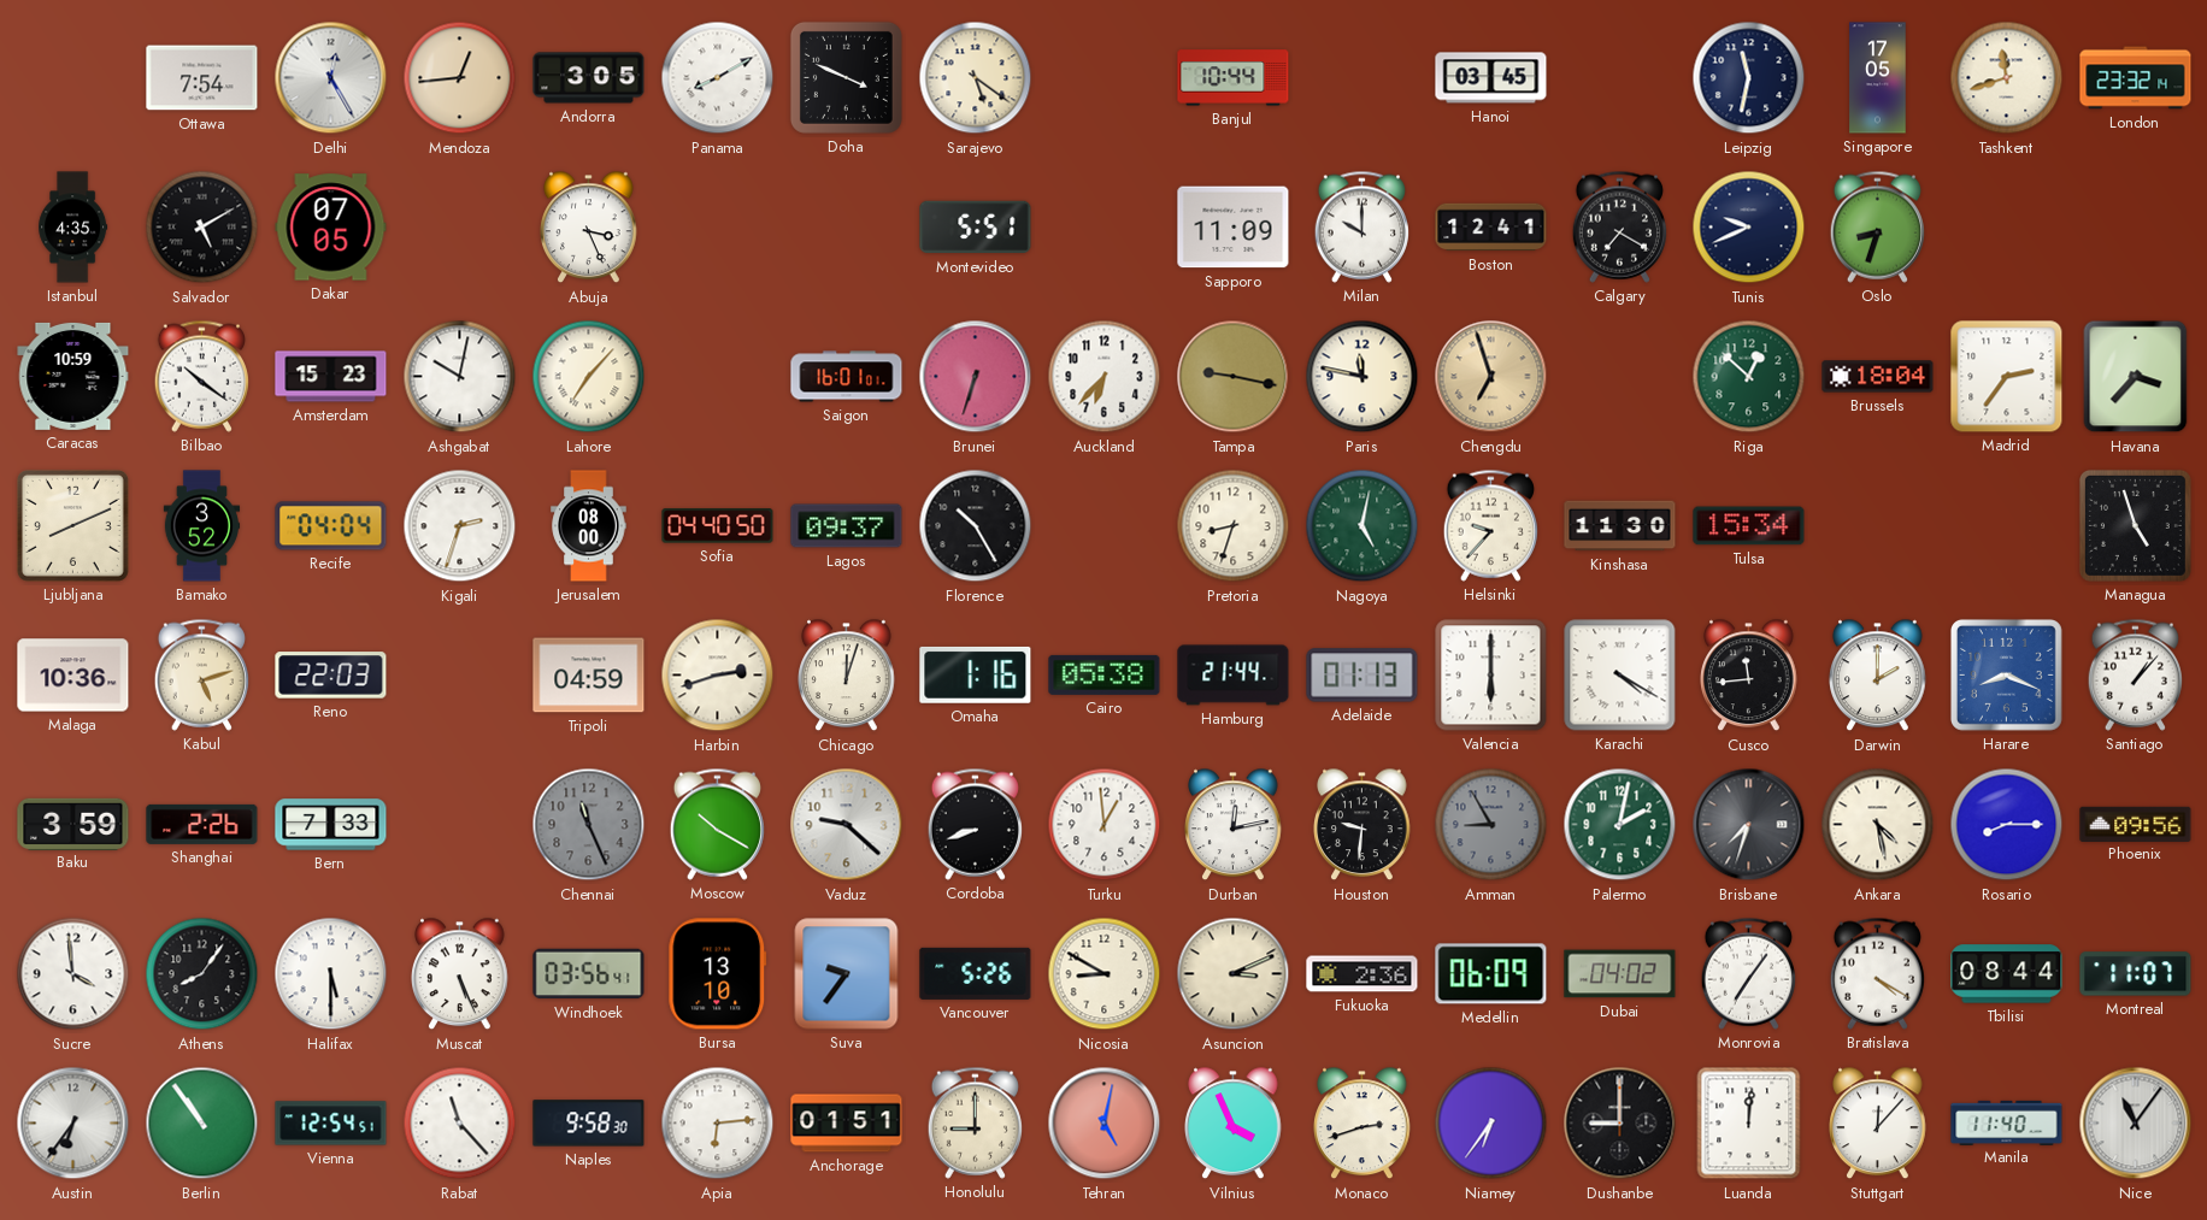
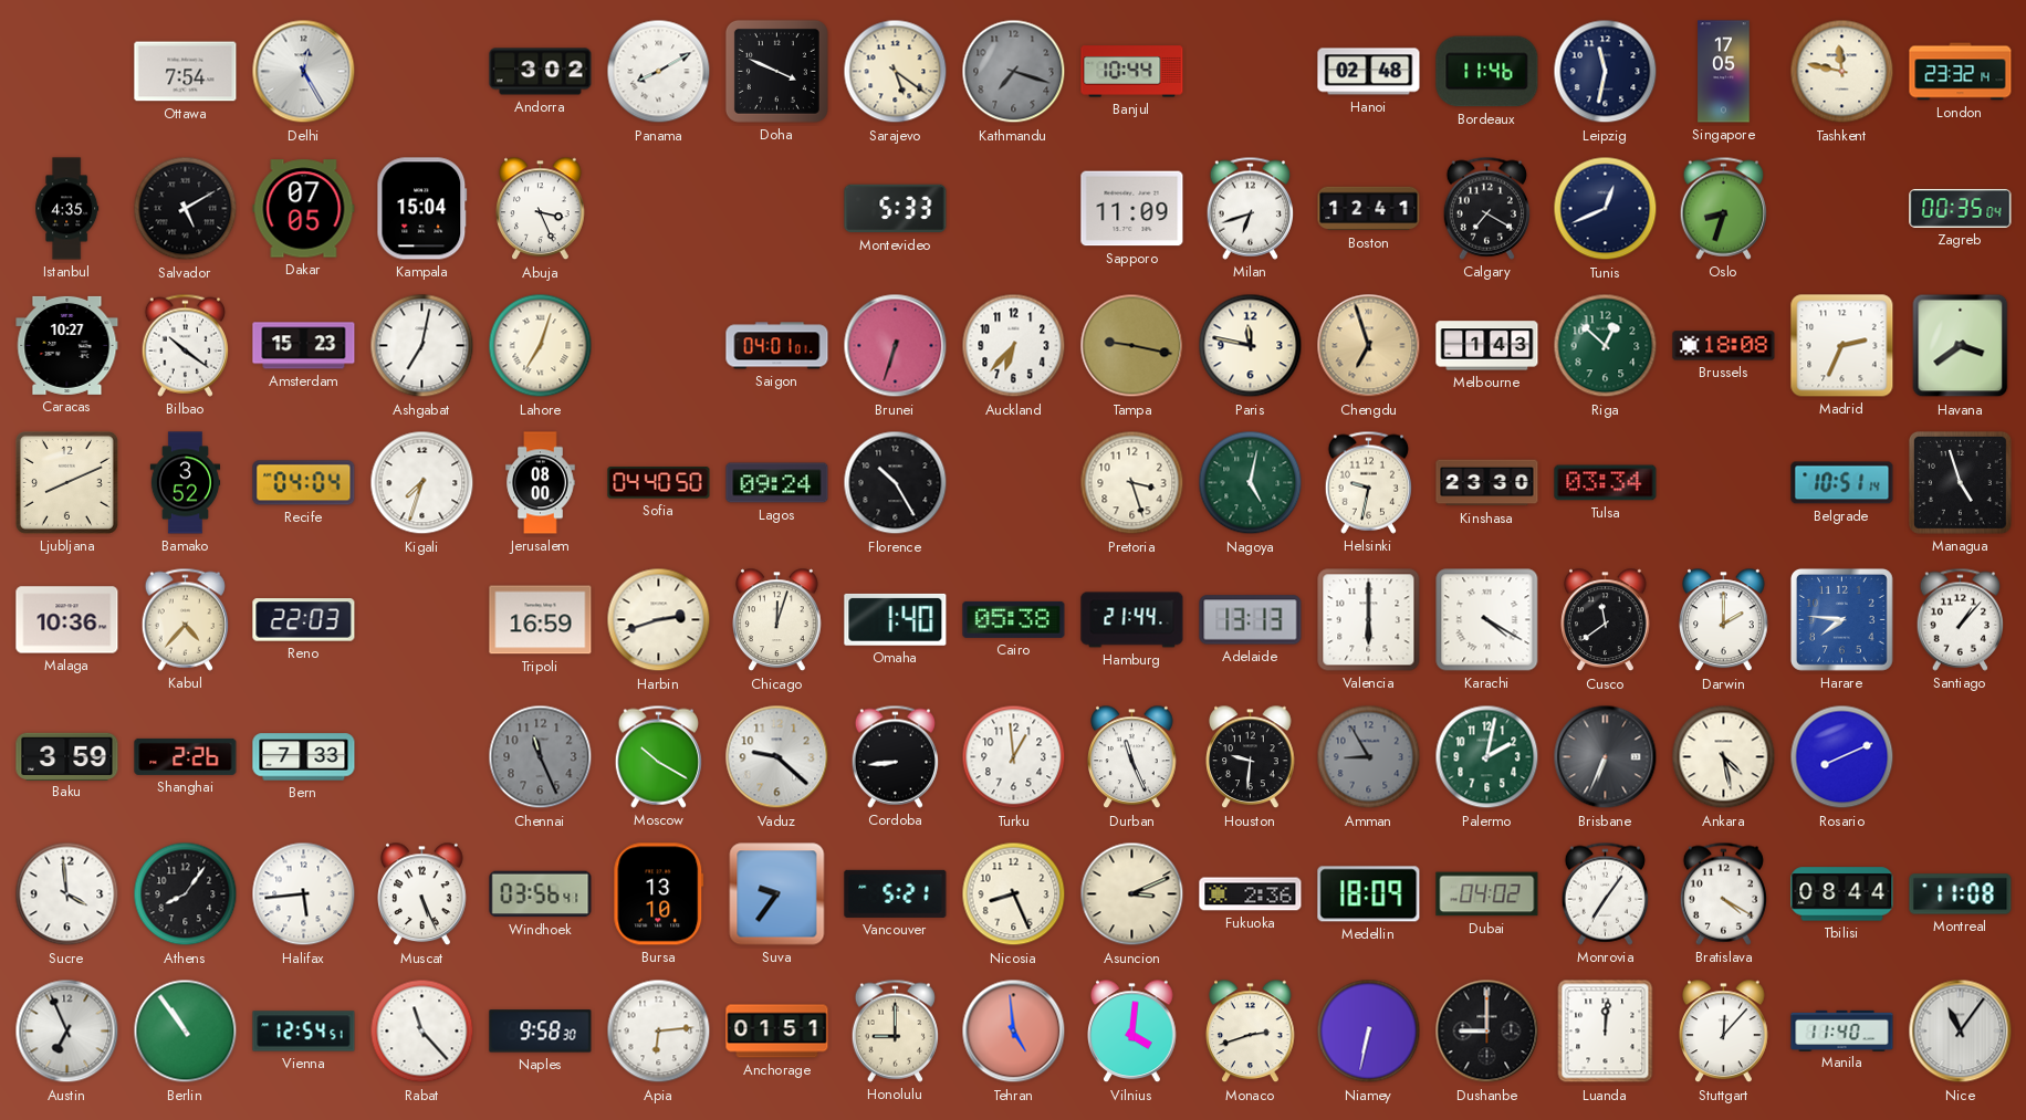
Mendoza: 12:44 -> none (460, 78)
Andorra: 3:05 -> 3:02 (541, 72)
Kathmandu: none -> 7:18 (1014, 72)
Hanoi: 03:45 -> 02:48 (1369, 72)
Bordeaux: none -> 11:46 (1487, 72)
Tashkent: 11:42 -> 11:47 (1842, 72)
Kampala: none -> 15:04 (422, 209)
Montevideo: 5:51 -> 5:33 (896, 209)
Milan: 10:00 -> 6:42 (1250, 208)
Tunis: 9:41 -> 12:41 (1606, 209)
Zagreb: none -> 00:35 (1961, 208)
Caracas: 10:59 -> 10:27 (67, 345)
Ashgabat: 10:02 -> 7:02 (422, 346)
Lahore: 7:07 -> 7:03 (541, 346)
Saigon: 16:01 -> 04:01 (777, 346)
Melbourne: none -> 1:43 (1487, 346)
Brussels: 18:04 -> 18:08 (1724, 346)
Madrid: 2:36 -> 2:34 (1842, 346)
Havana: 3:37 -> 3:39 (1961, 346)
Kigali: 2:33 -> 7:33 (422, 483)
Lagos: 09:37 -> 09:24 (777, 483)
Pretoria: 8:33 -> 3:27 (1132, 483)
Helsinki: 9:37 -> 9:32 (1368, 482)
Kinshasa: 11:30 -> 23:30 (1487, 483)
Tulsa: 15:34 -> 03:34 (1606, 483)
Belgrade: none -> 10:51 (1842, 483)
Kabul: 5:12 -> 4:37 (185, 619)
Tripoli: 04:59 -> 16:59 (541, 620)
Omaha: 1:16 -> 1:40 (896, 619)
Adelaide: 01:13 -> 13:13 (1251, 620)
Cusco: 11:44 -> 11:39 (1606, 620)
Harare: 8:19 -> 7:46 (1841, 619)
Cordoba: 8:42 -> 8:44 (895, 756)
Durban: 12:13 -> 11:26 (1132, 757)
Brisbane: 7:33 -> 6:34 (1606, 757)
Rosario: 8:15 -> 8:11 (1842, 757)
Phoenix: 09:56 -> none (2136, 824)
Halifax: 5:30 -> 5:44 (304, 894)
Vancouver: 5:26 -> 5:21 (896, 893)
Nicosia: 8:50 -> 8:26 (1014, 894)
Medellin: 06:09 -> 18:09 (1369, 894)
Montreal: 11:07 -> 11:08 (1961, 894)
Austin: 6:36 -> 6:56 (67, 1032)
Tehran: 5:02 -> 4:59 (1014, 1032)
Vilnius: 3:56 -> 4:01 (1132, 1032)
Niamey: 6:36 -> 6:32 (1369, 1032)
